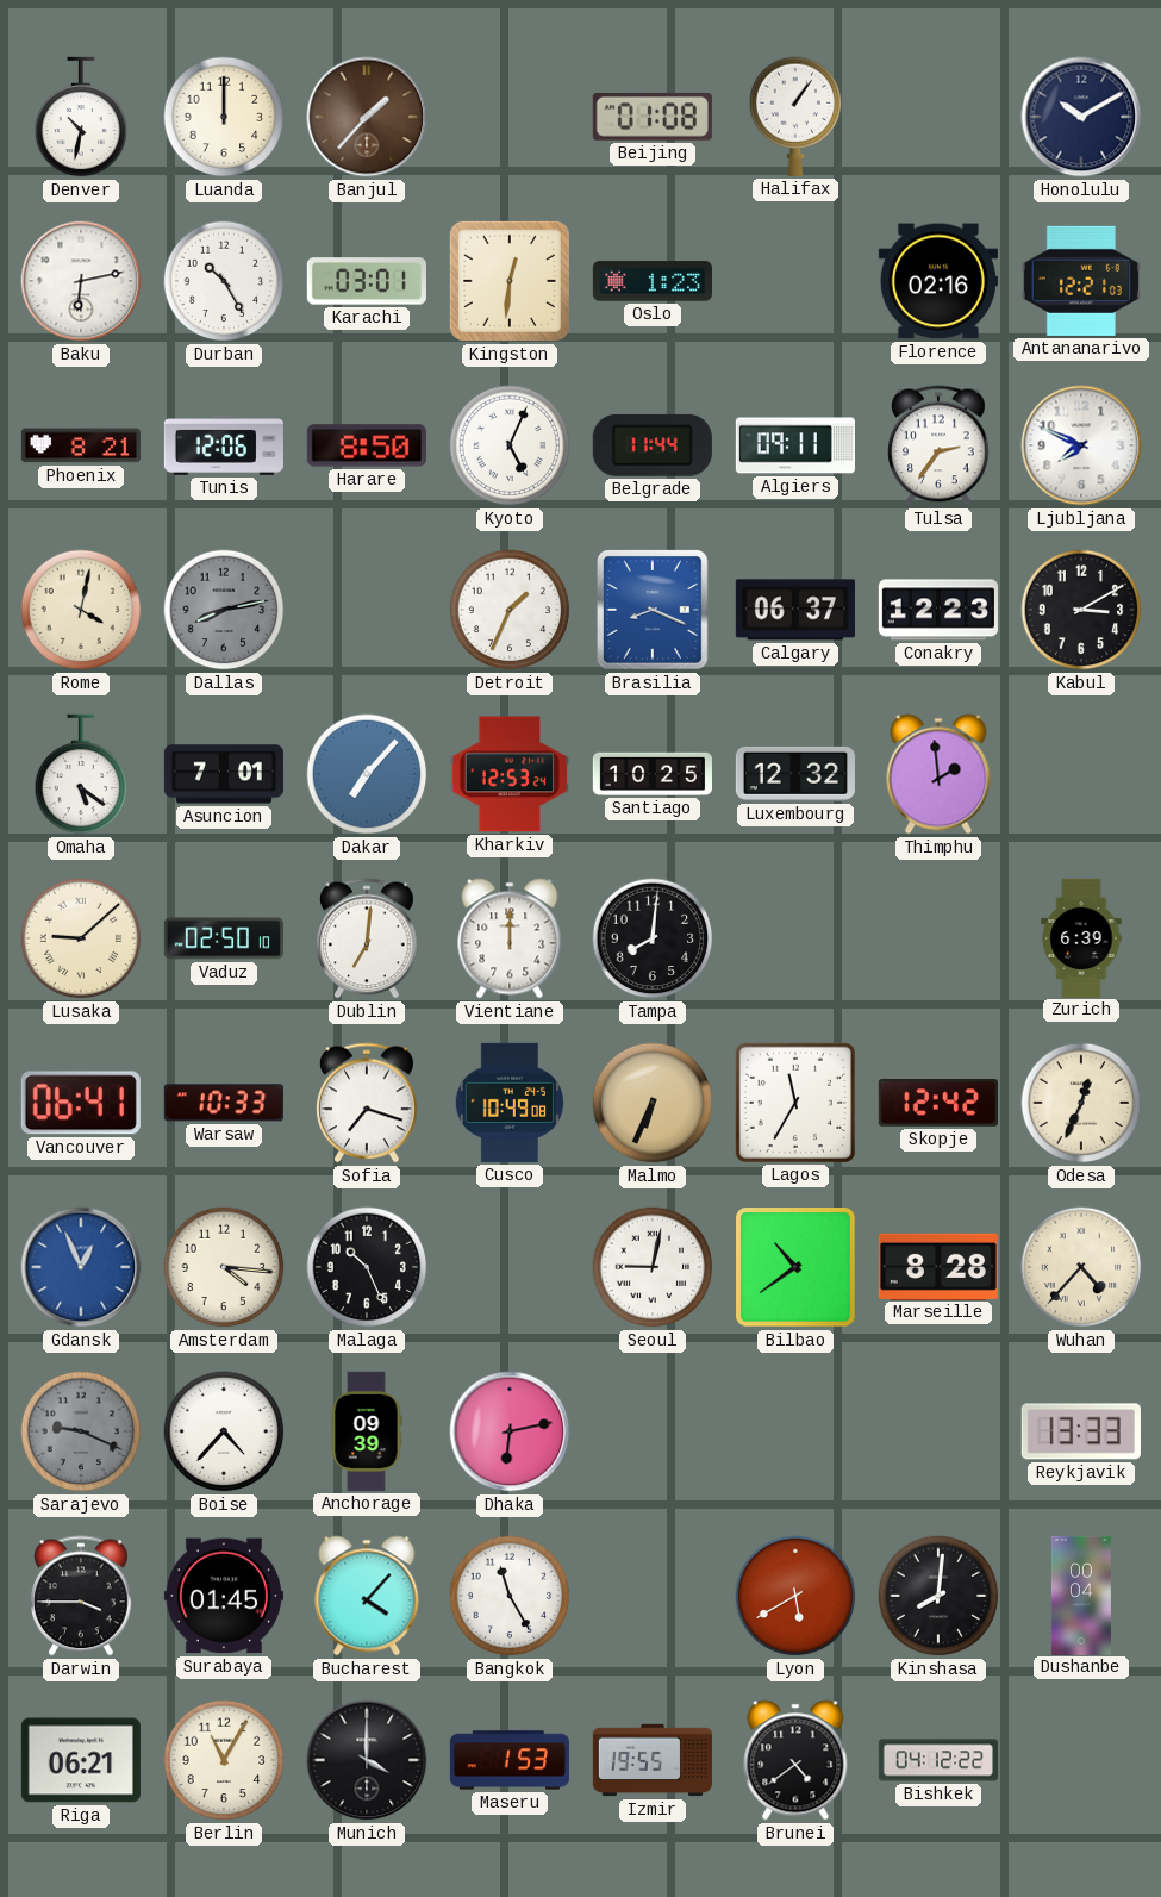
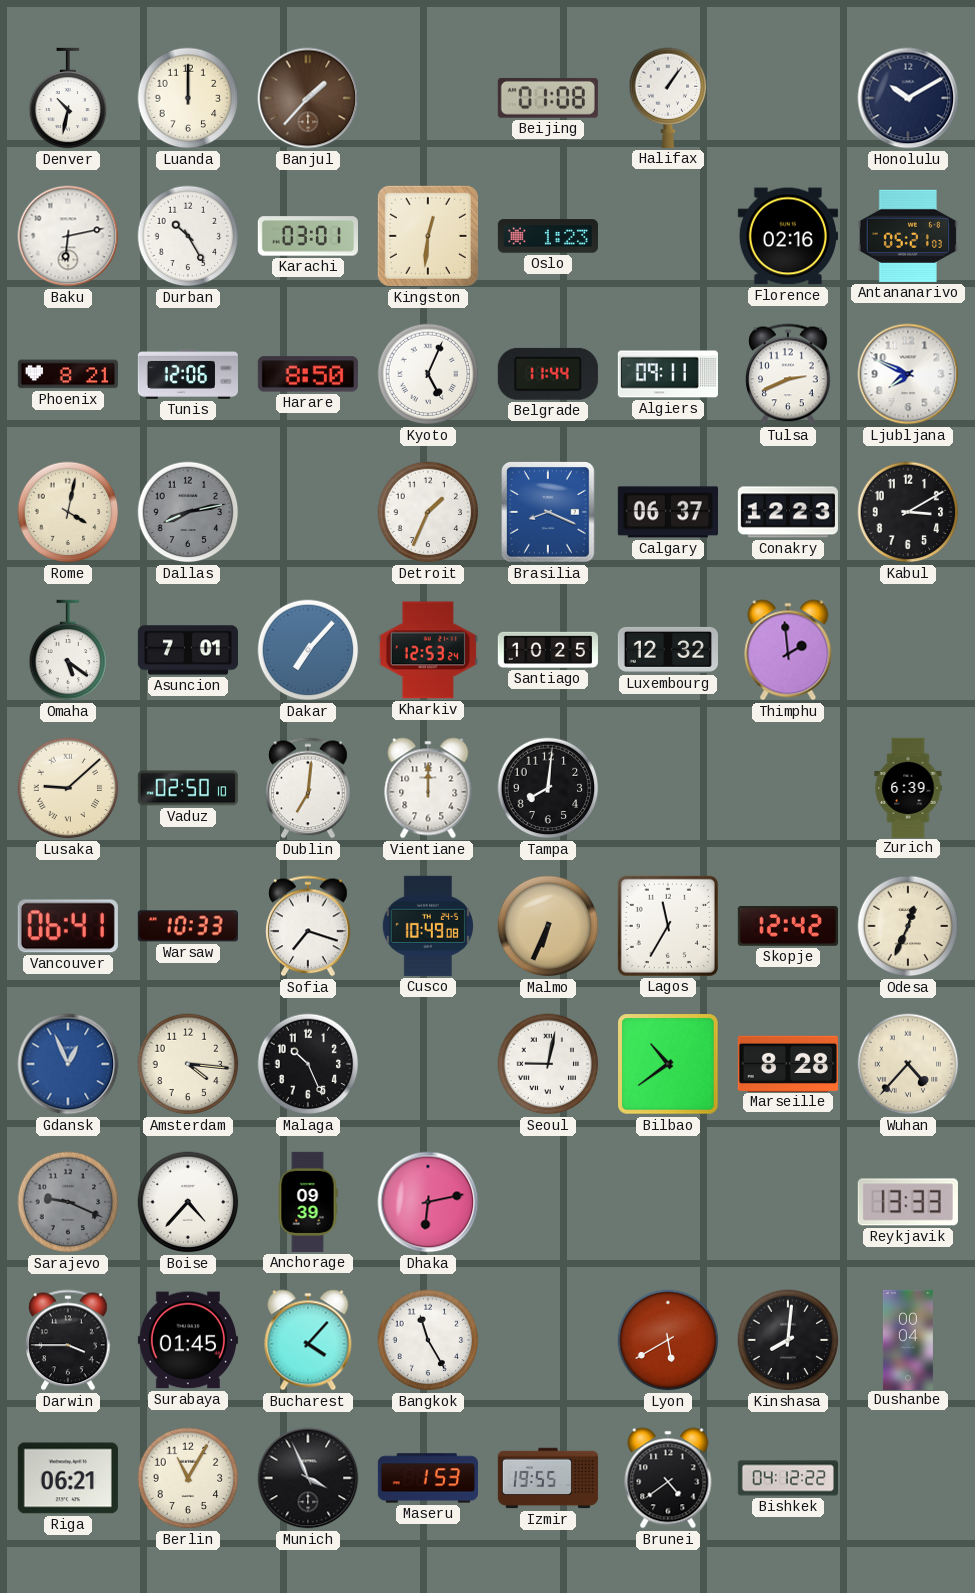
Antananarivo: 12:21 -> 05:21 (908, 236)
Tulsa: 2:36 -> 2:41 (788, 374)
Munich: 4:00 -> 3:56 (308, 1478)
